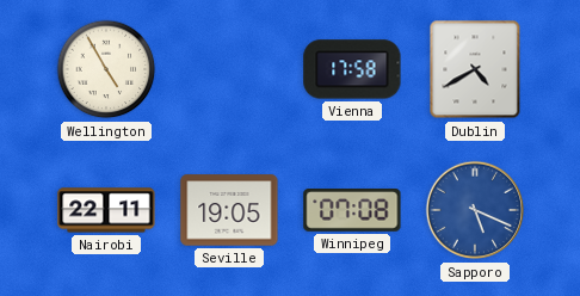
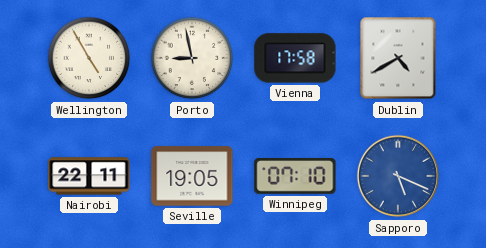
Porto: none -> 8:58 (192, 58)
Winnipeg: 07:08 -> 07:10 (295, 177)
